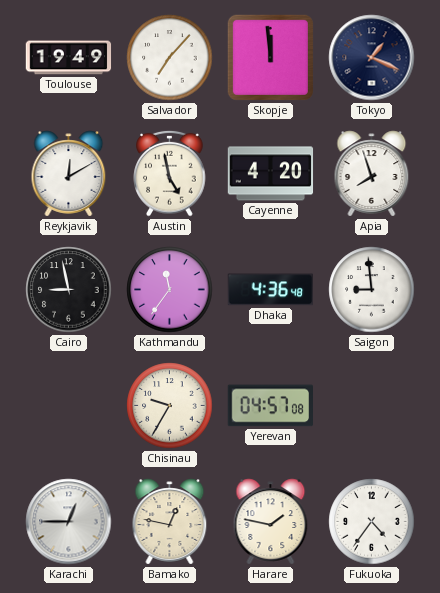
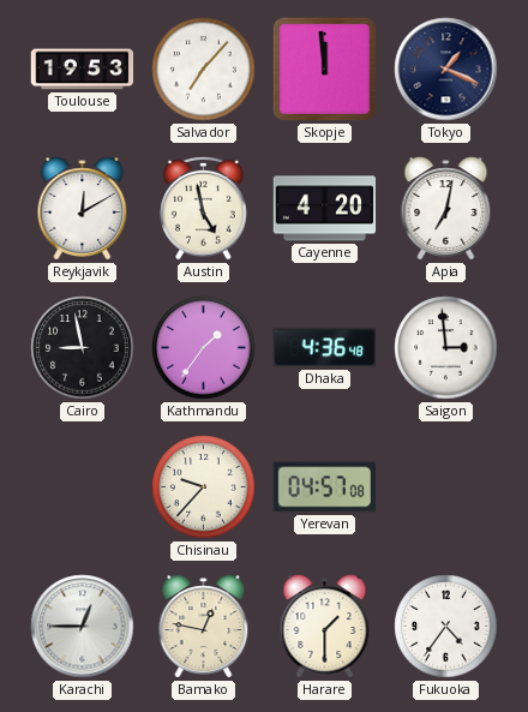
Toulouse: 19:49 -> 19:53 (83, 70)
Apia: 7:57 -> 7:02 (446, 209)
Kathmandu: 11:36 -> 1:36 (204, 348)
Saigon: 8:59 -> 2:59 (446, 348)
Chisinau: 9:35 -> 9:37 (204, 487)
Harare: 1:47 -> 1:30 (325, 627)
